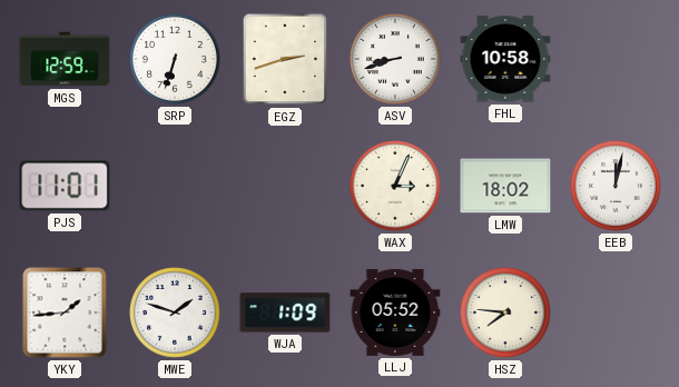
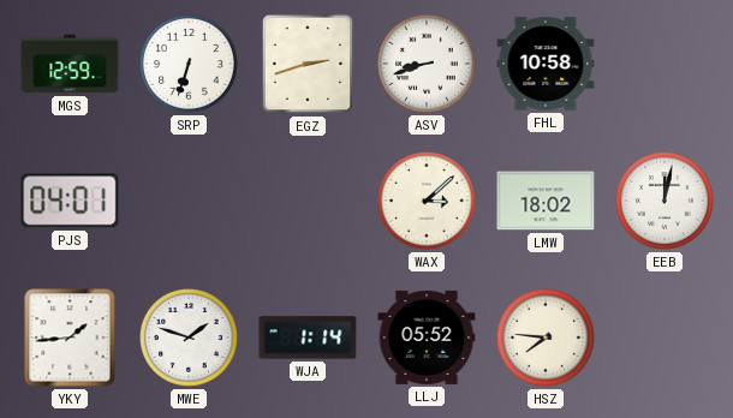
PJS: 11:01 -> 04:01 (70, 201)
WAX: 3:04 -> 3:08 (428, 202)
WJA: 1:09 -> 1:14 (308, 338)
